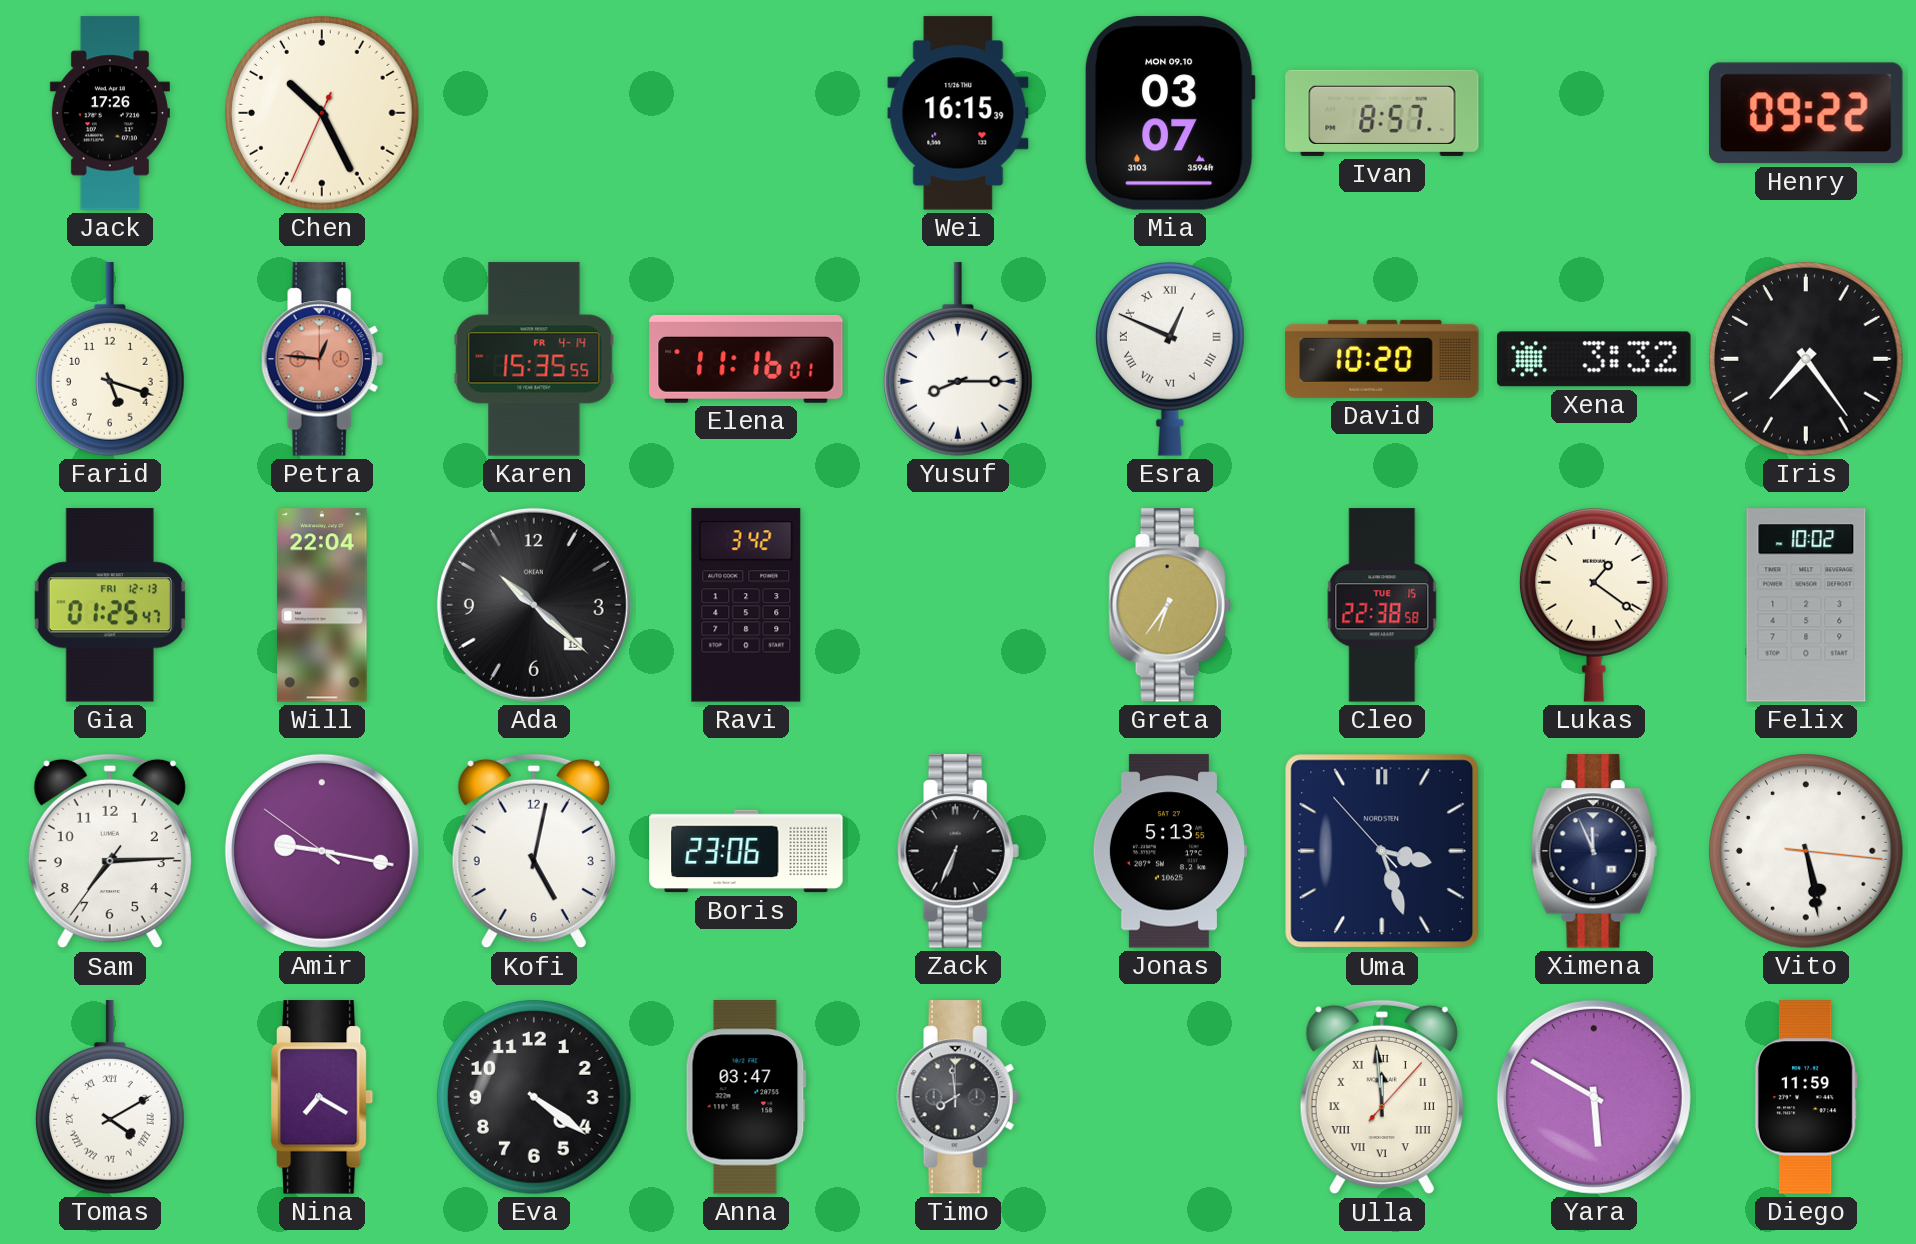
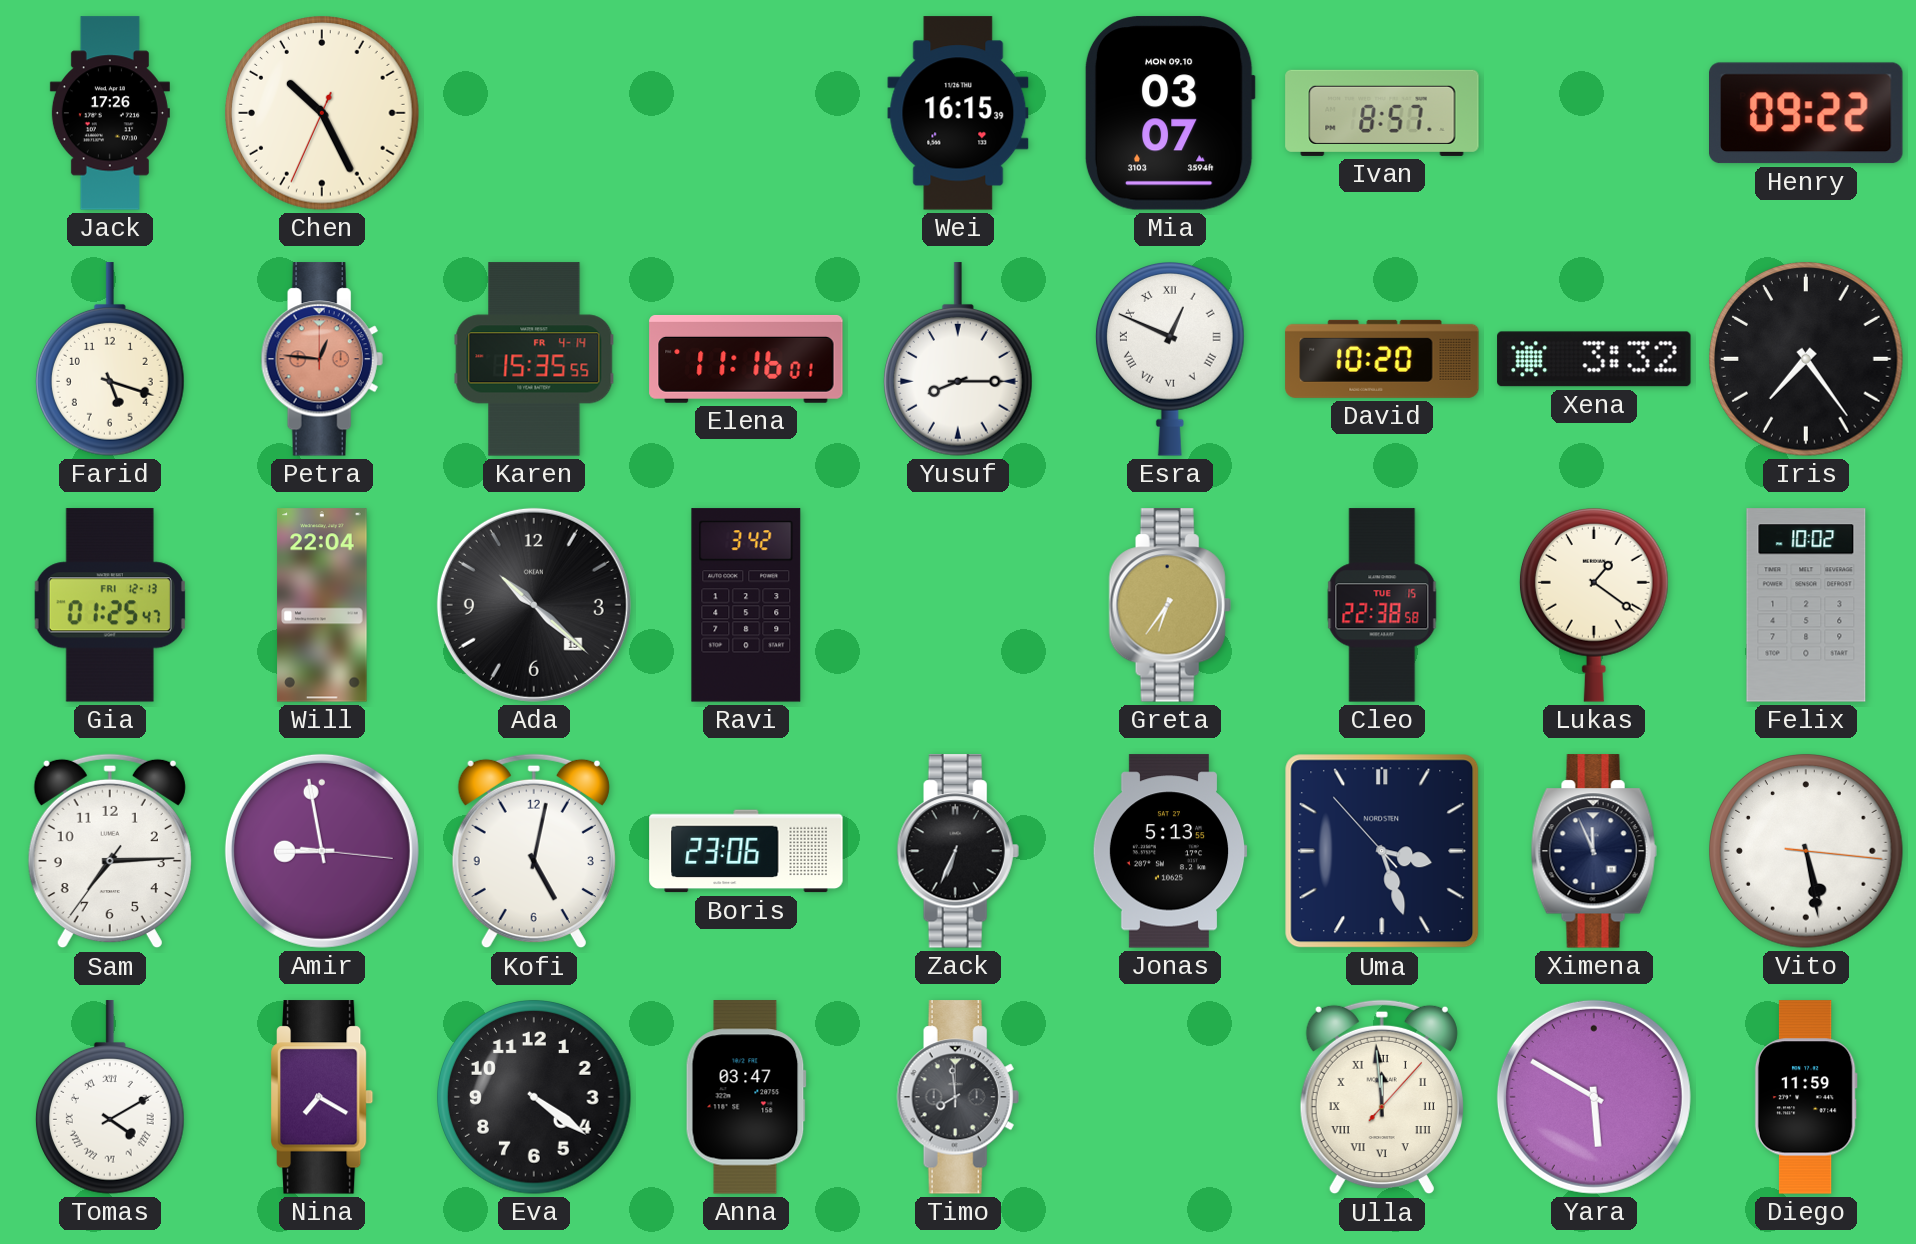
Amir: 9:16 -> 8:58 (322, 851)
